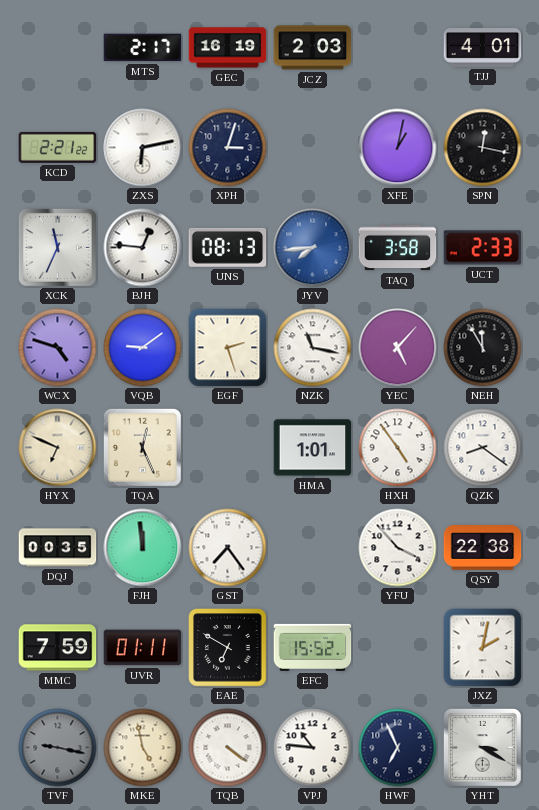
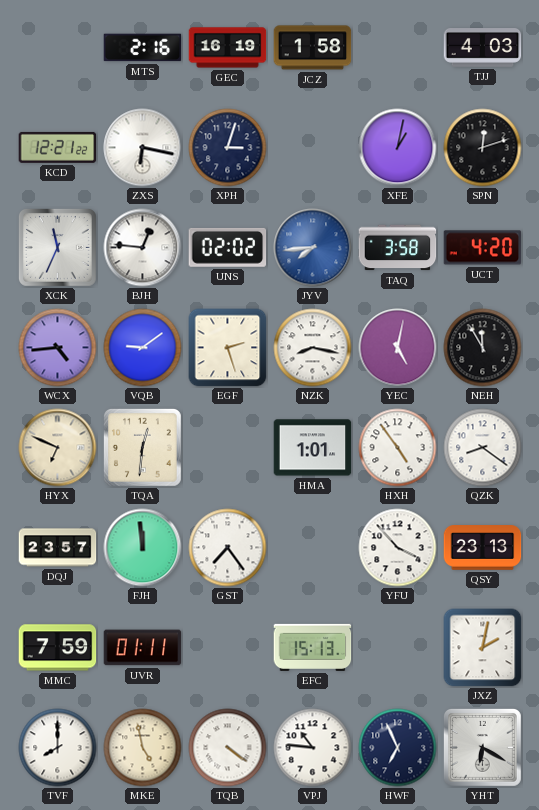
MTS: 2:17 -> 2:16 (143, 48)
JCZ: 2:03 -> 1:58 (313, 48)
TJJ: 4:01 -> 4:03 (483, 48)
KCD: 2:21 -> 12:21 (58, 147)
ZXS: 6:13 -> 6:17 (143, 148)
SPN: 12:17 -> 12:12 (483, 148)
UNS: 08:13 -> 02:02 (228, 247)
UCT: 2:33 -> 4:20 (483, 248)
WCX: 4:48 -> 4:44 (58, 348)
NZK: 11:17 -> 8:17 (313, 348)
YEC: 5:07 -> 5:02 (398, 348)
TQA: 12:26 -> 12:31 (142, 447)
DQJ: 00:35 -> 23:57 (58, 548)
QSY: 22:38 -> 23:13 (483, 548)
EAE: 6:50 -> none (228, 648)
EFC: 15:52 -> 15:13 (313, 647)
TVF: 9:17 -> 8:00 (58, 748)
TVF dial: grey -> white (58, 748)
YHT: 3:20 -> 6:20 (482, 747)
